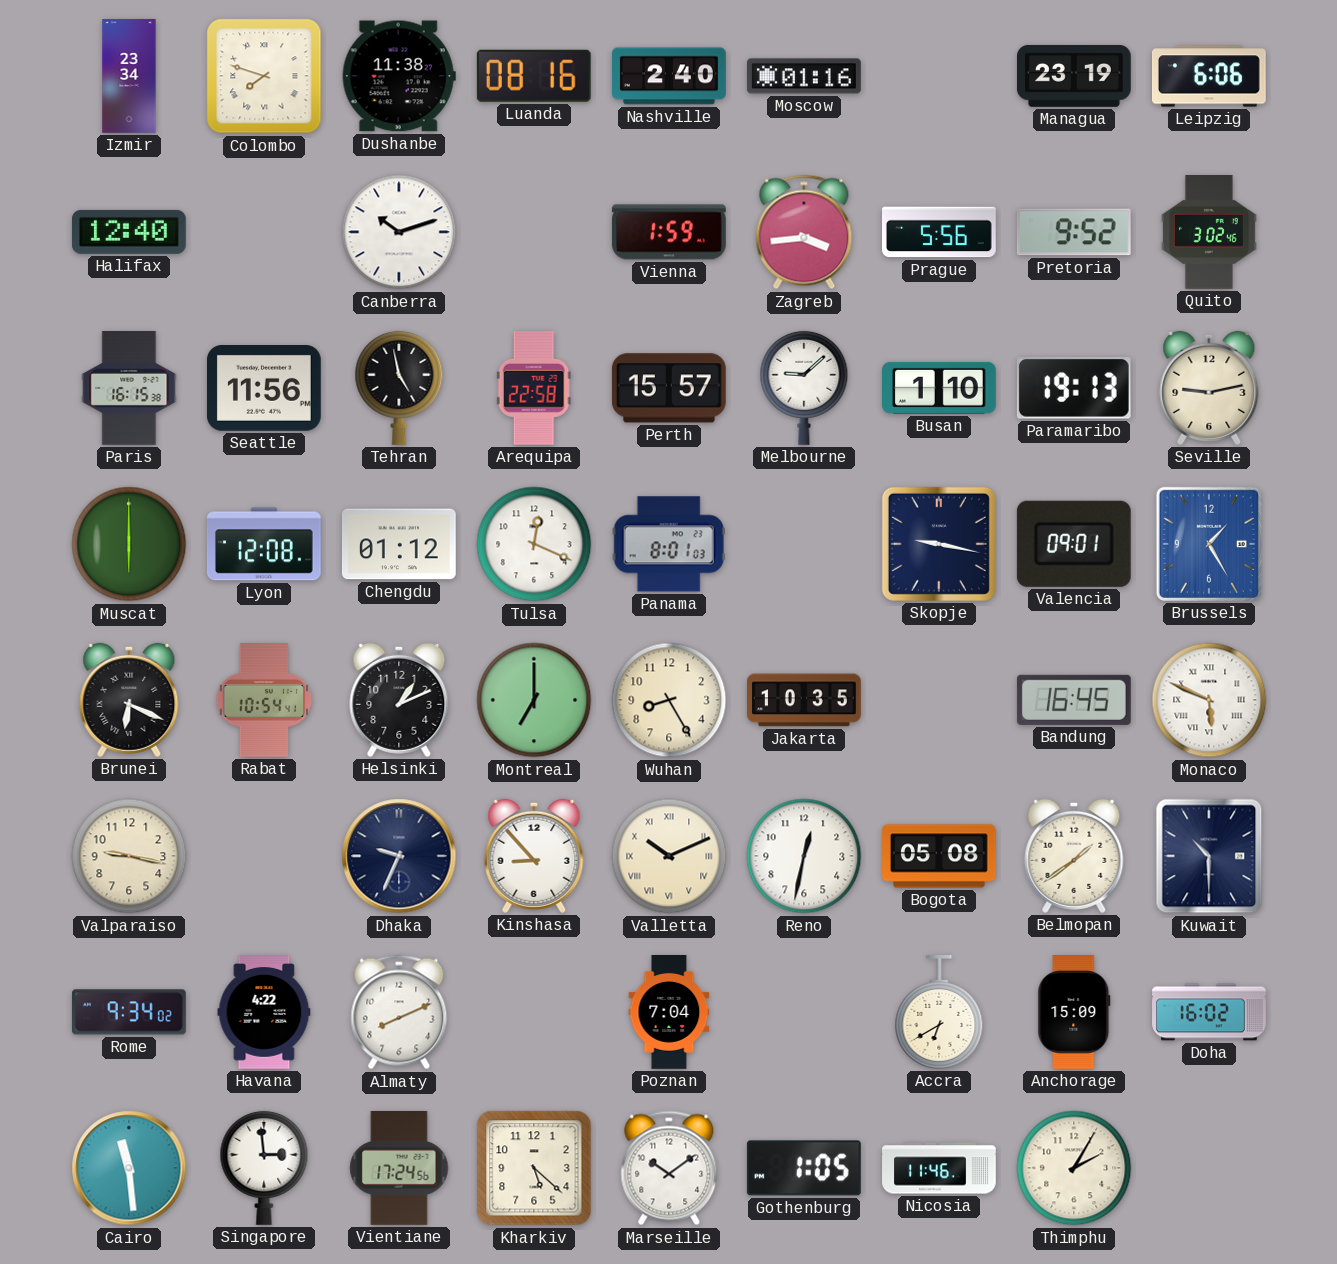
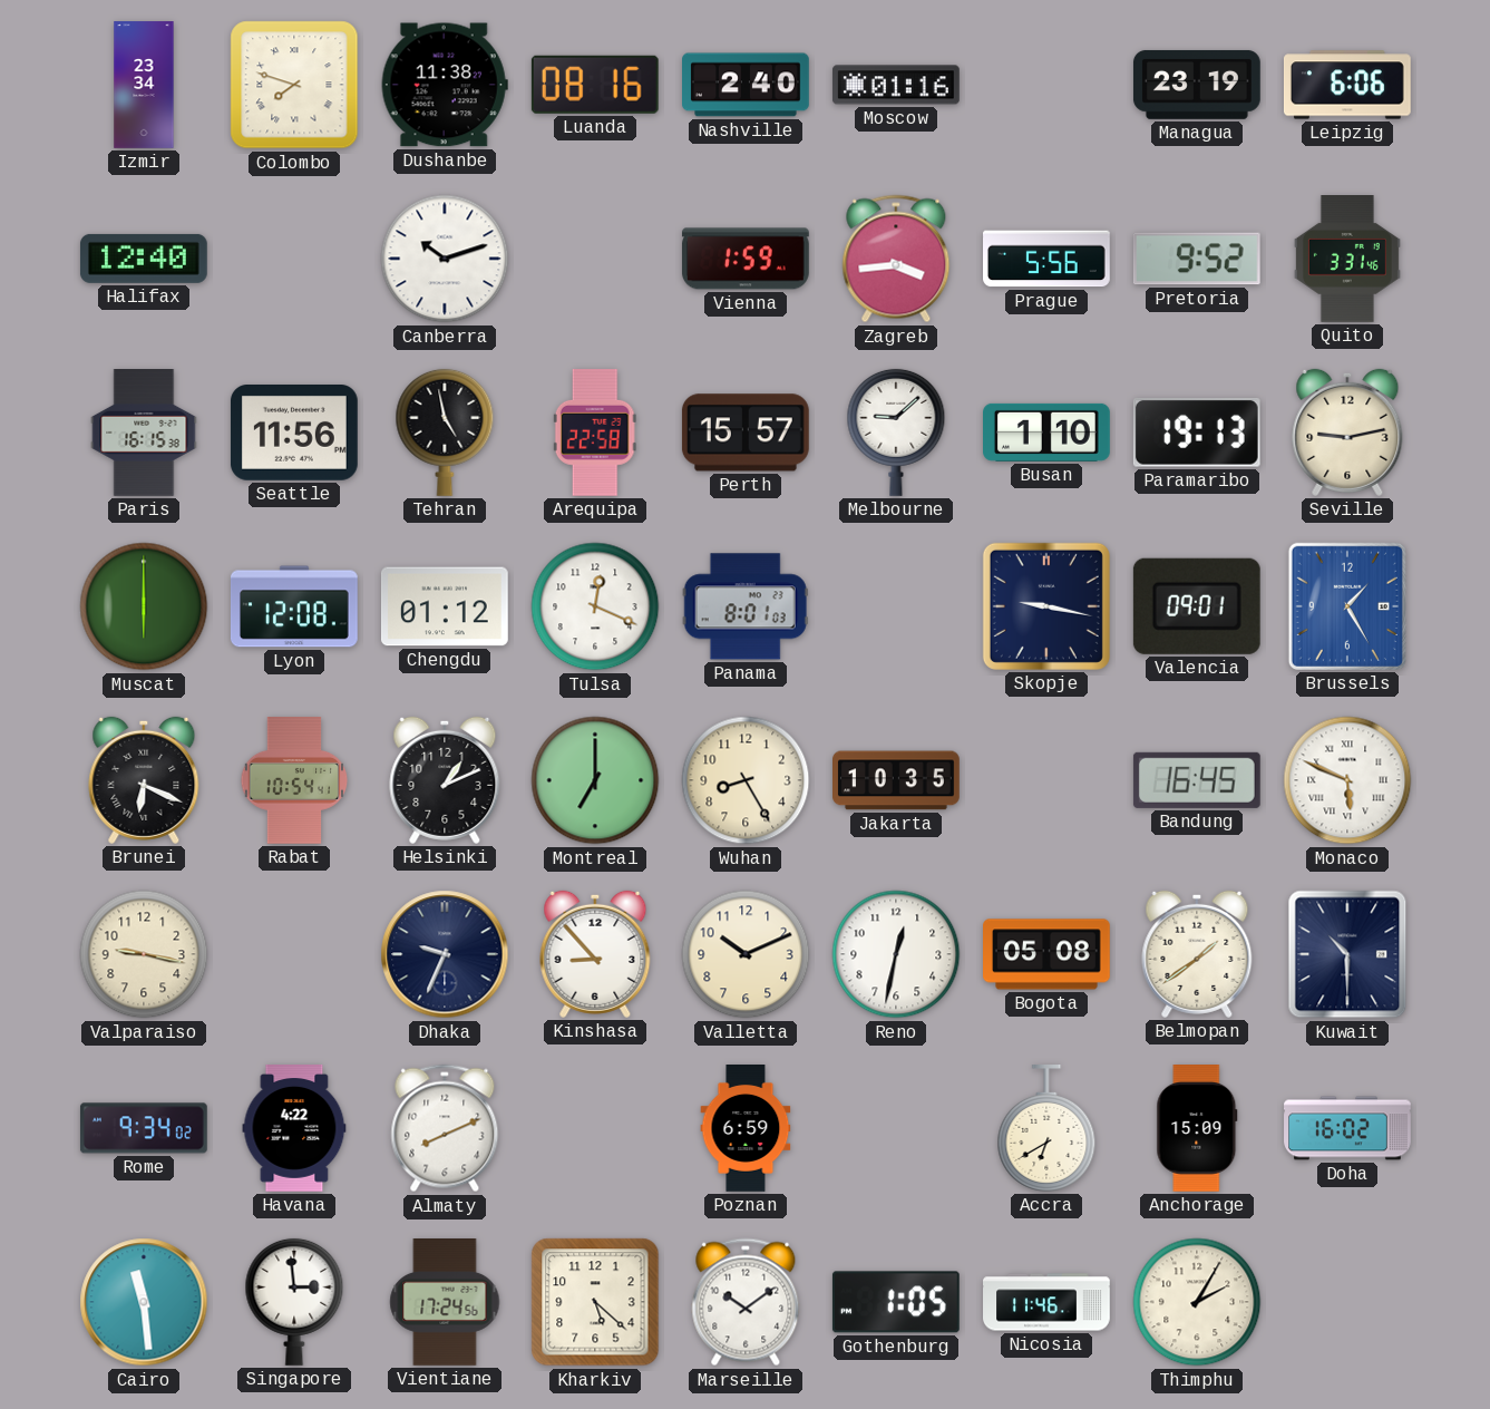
Quito: 3:02 -> 3:31 (1347, 260)
Valletta numerals: Roman -> Arabic (746, 954)
Poznan: 7:04 -> 6:59 (746, 1129)
